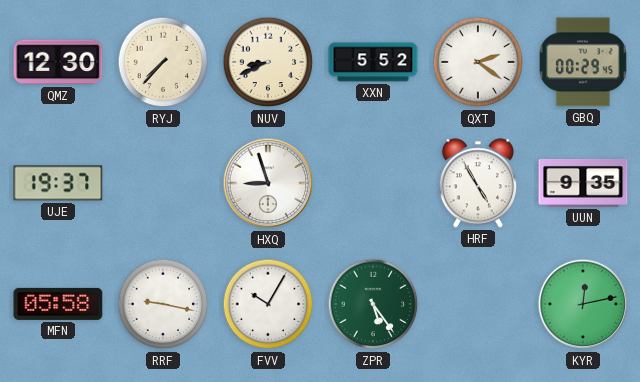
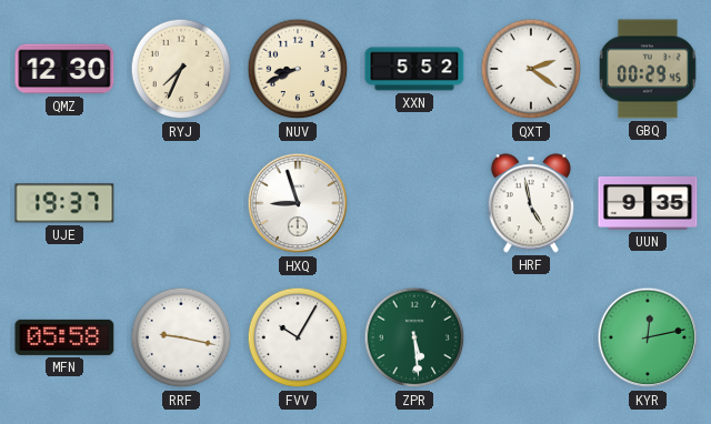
RYJ: 7:37 -> 7:34 (181, 69)
HRF: 4:55 -> 4:58 (531, 203)
ZPR: 5:24 -> 5:29 (414, 337)
